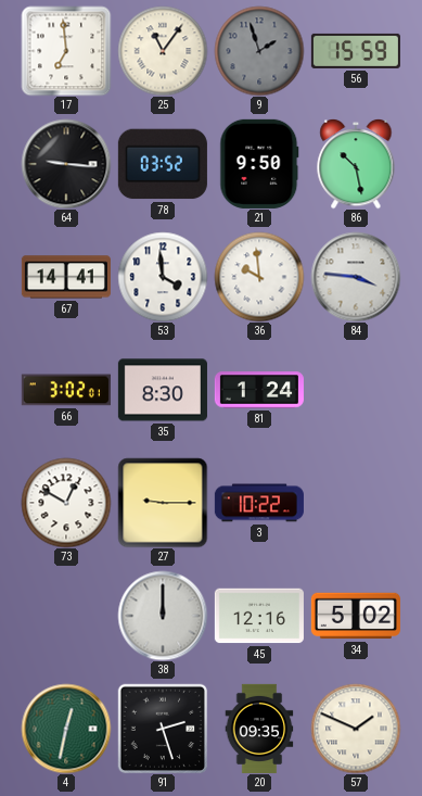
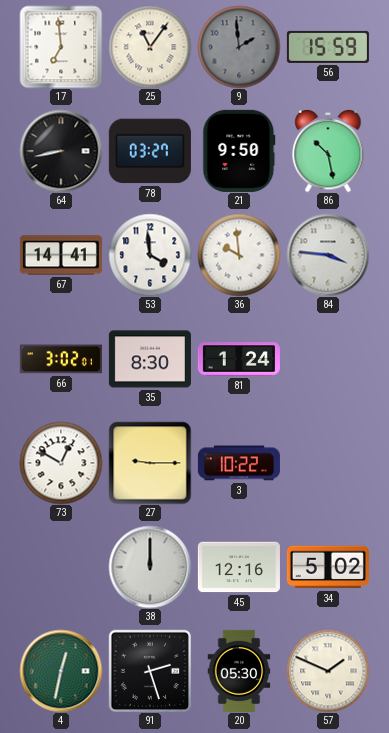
9: 1:57 -> 1:59 (239, 47)
64: 9:16 -> 8:43 (61, 151)
78: 03:52 -> 03:27 (150, 151)
20: 09:35 -> 05:30 (239, 671)
